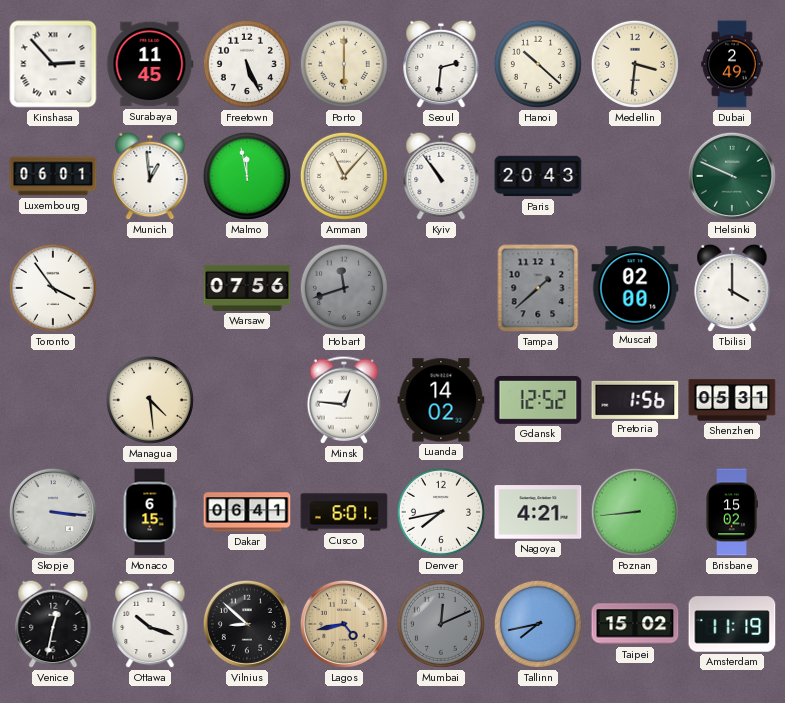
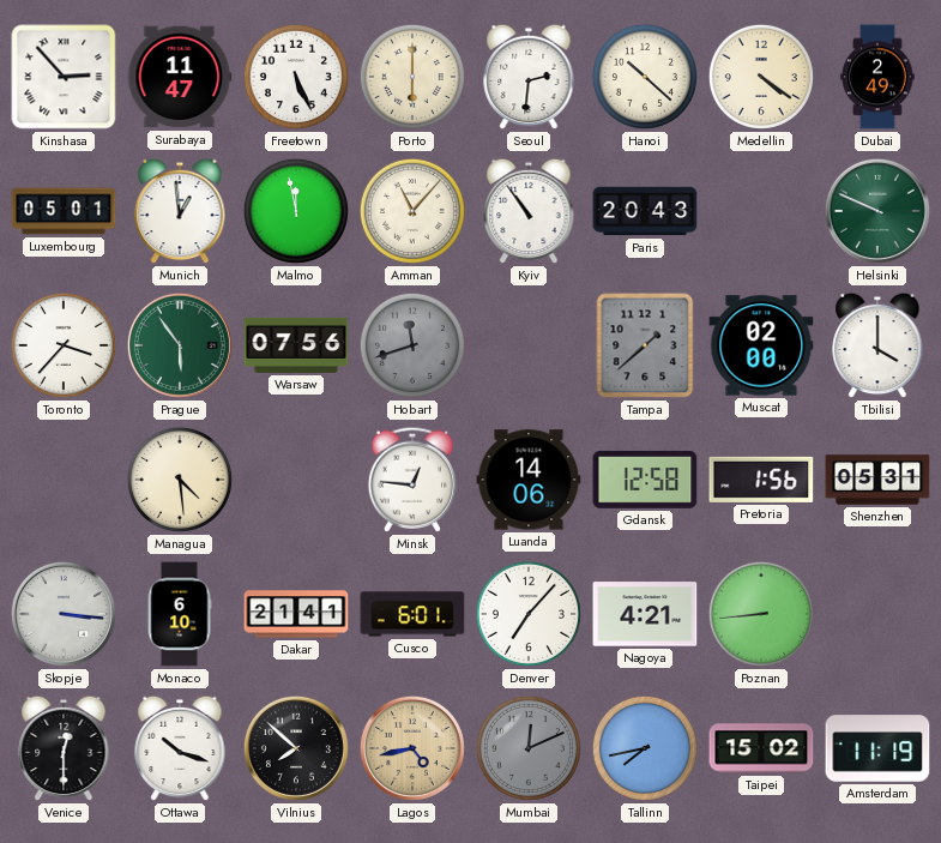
Surabaya: 11:45 -> 11:47 (180, 77)
Medellin: 3:31 -> 4:21 (761, 77)
Luxembourg: 06:01 -> 05:01 (64, 211)
Toronto: 3:54 -> 3:37 (64, 345)
Prague: none -> 5:54 (180, 345)
Luanda: 14:02 -> 14:06 (529, 480)
Gdansk: 12:52 -> 12:58 (645, 480)
Monaco: 6:15 -> 6:10 (180, 614)
Dakar: 06:41 -> 21:41 (296, 614)
Denver: 7:43 -> 7:07 (529, 614)
Brisbane: 15:02 -> none (732, 512)
Venice: 12:32 -> 12:30 (64, 748)
Vilnius: 8:52 -> 7:52 (296, 748)
